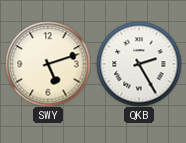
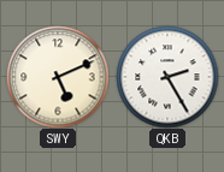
SWY: 5:12 -> 5:11 (58, 77)
